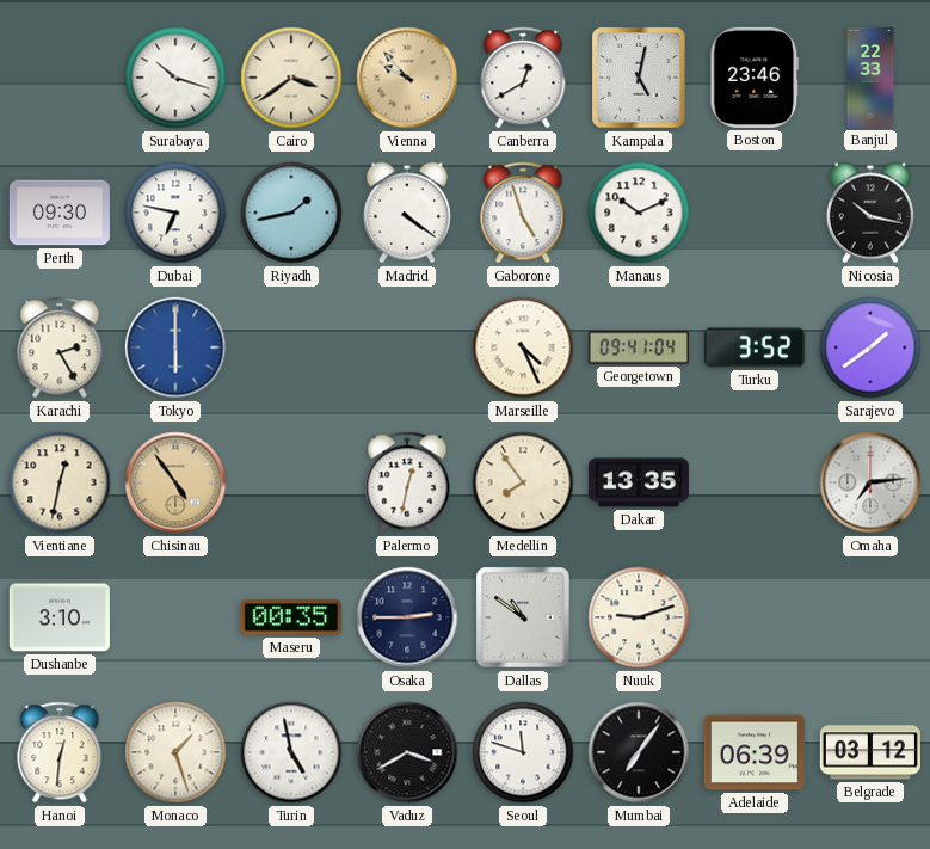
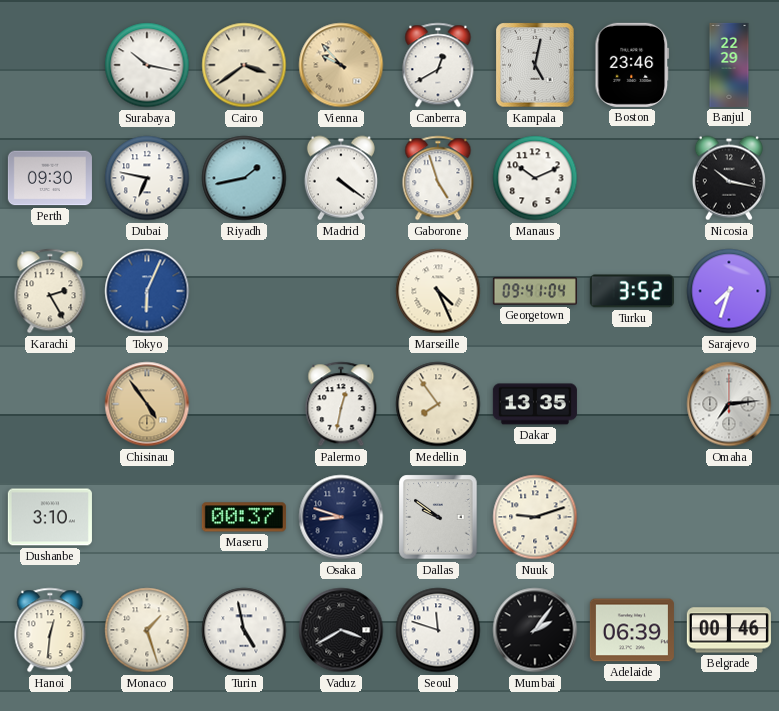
Surabaya: 10:18 -> 10:17 (147, 65)
Banjul: 22:33 -> 22:29 (729, 65)
Tokyo: 6:00 -> 6:04 (147, 291)
Sarajevo: 1:39 -> 7:33 (729, 291)
Vientiane: 12:32 -> none (60, 482)
Maseru: 00:35 -> 00:37 (244, 517)
Osaka: 2:45 -> 8:48 (341, 517)
Dallas: 10:51 -> 9:51 (438, 517)
Mumbai: 7:06 -> 2:06 (535, 630)
Belgrade: 03:12 -> 00:46 (729, 630)
